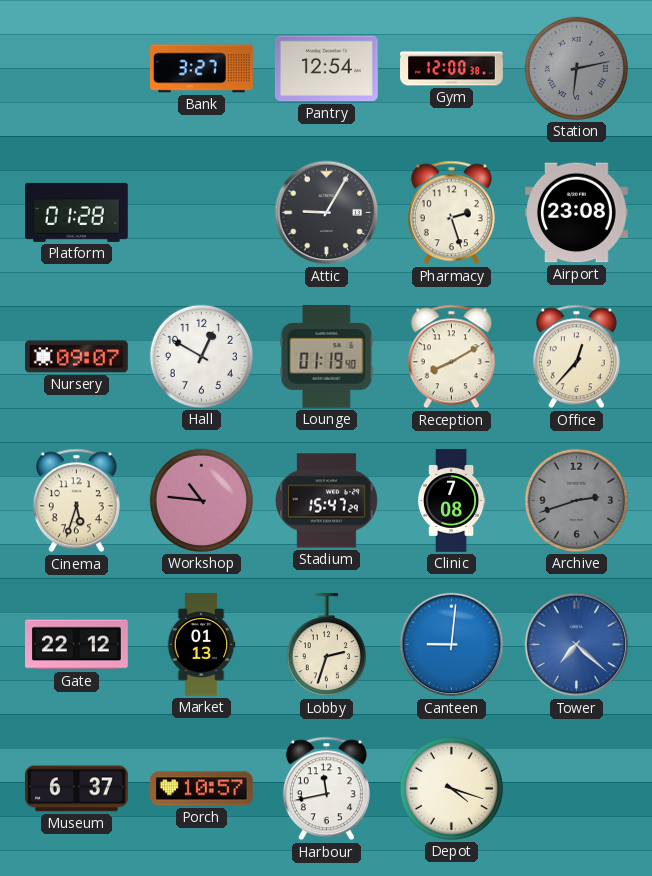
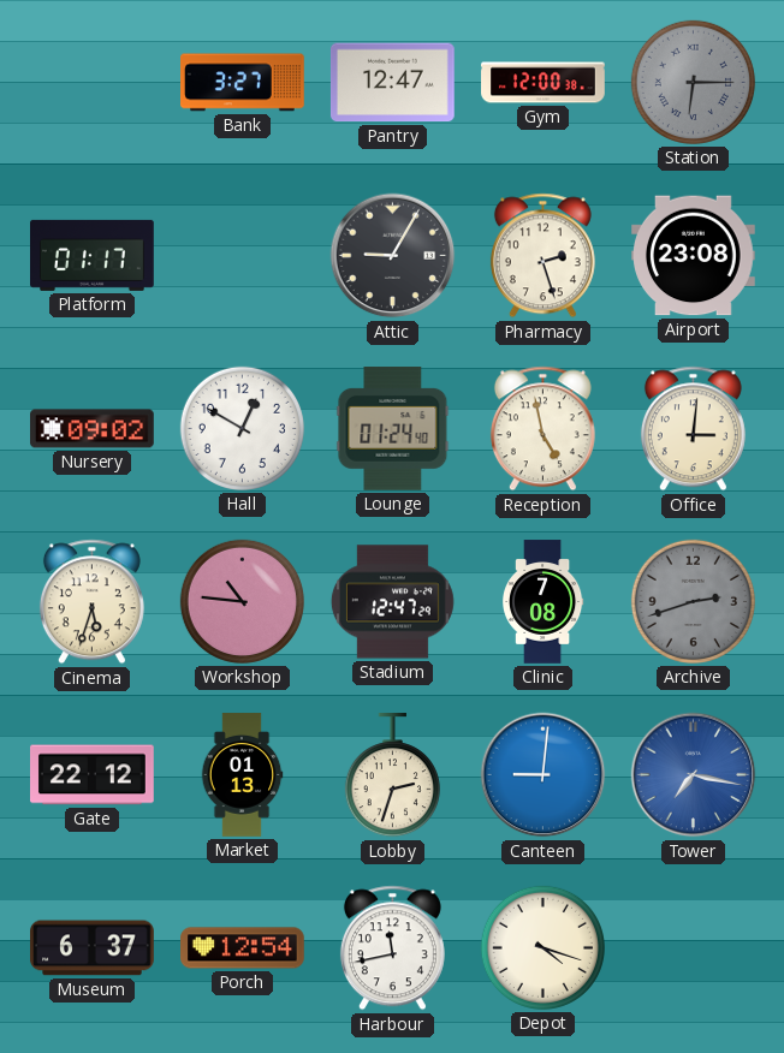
Pantry: 12:54 -> 12:47 (392, 83)
Station: 6:13 -> 6:15 (693, 82)
Platform: 01:28 -> 01:17 (93, 255)
Nursery: 09:07 -> 09:02 (93, 429)
Lounge: 01:19 -> 01:24 (393, 429)
Reception: 8:10 -> 4:58 (542, 429)
Office: 12:37 -> 3:01 (693, 429)
Stadium: 15:47 -> 12:47 (392, 602)
Tower: 7:22 -> 7:17 (694, 775)
Porch: 10:57 -> 12:54 (243, 948)
